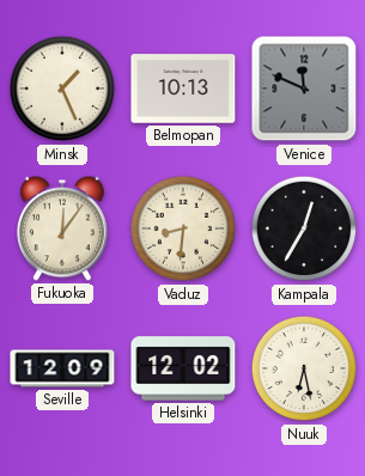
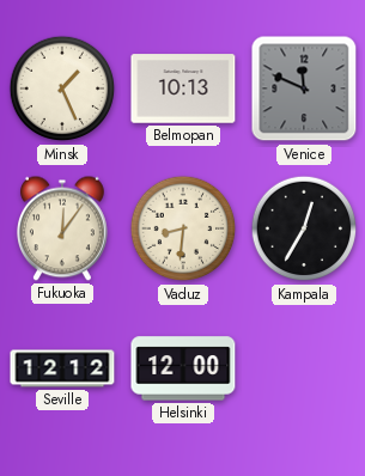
Seville: 12:09 -> 12:12 (62, 368)
Helsinki: 12:02 -> 12:00 (183, 368)
Nuuk: 6:28 -> none (304, 368)
